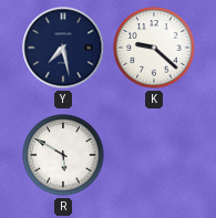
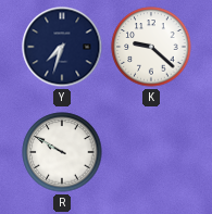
Y: 7:28 -> 7:33 (62, 47)
R: 5:50 -> 9:50 (62, 152)
